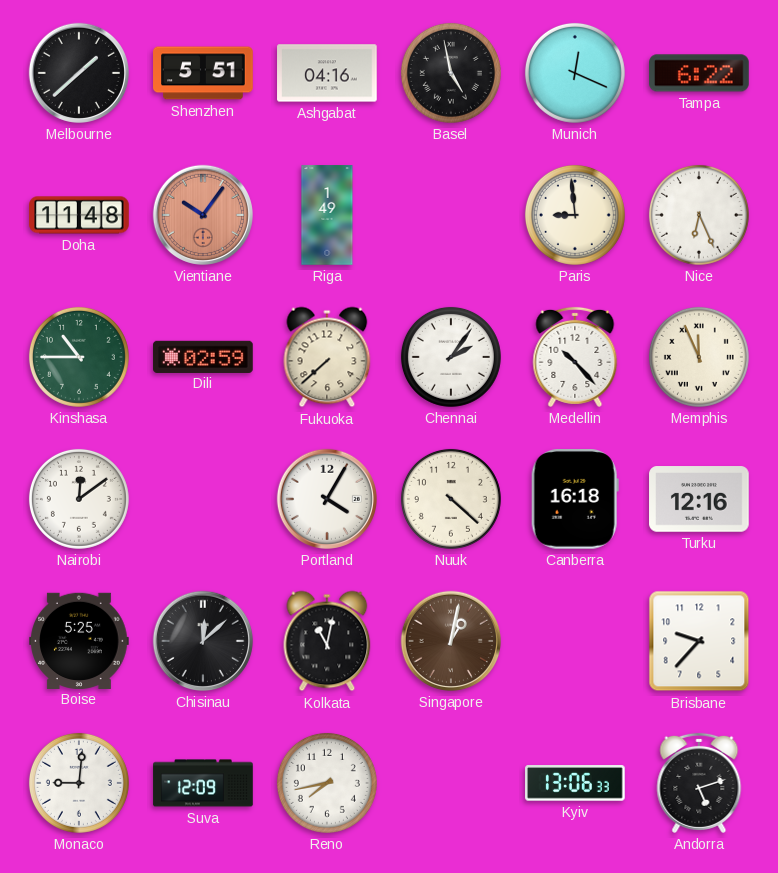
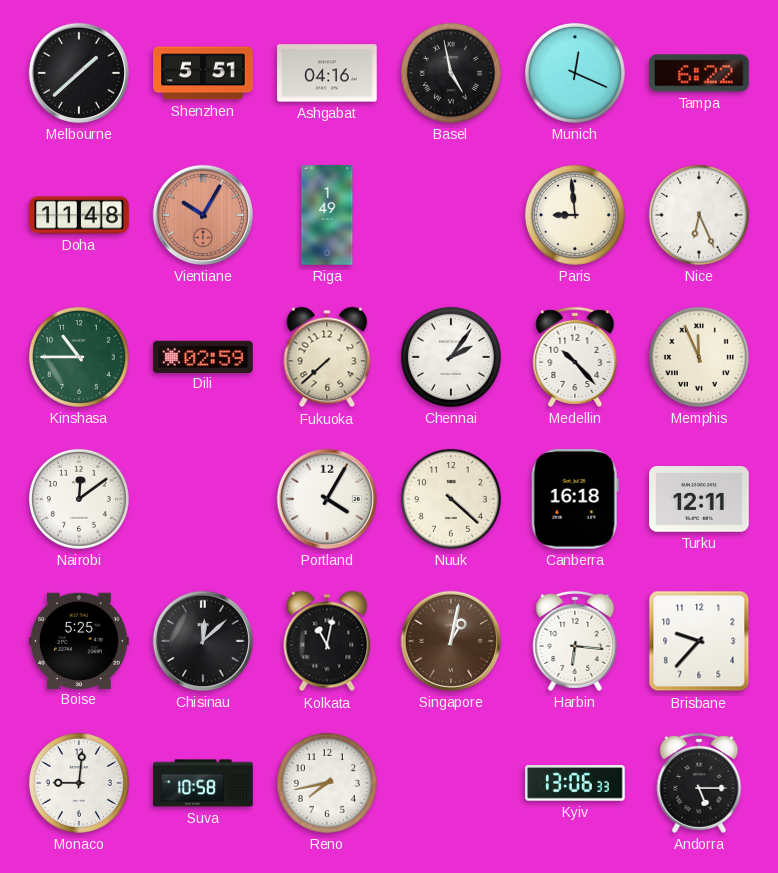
Vientiane: 10:06 -> 10:05 (203, 215)
Turku: 12:16 -> 12:11 (699, 499)
Harbin: none -> 6:16 (575, 641)
Suva: 12:09 -> 10:58 (203, 783)
Andorra: 5:12 -> 5:15 (699, 783)
